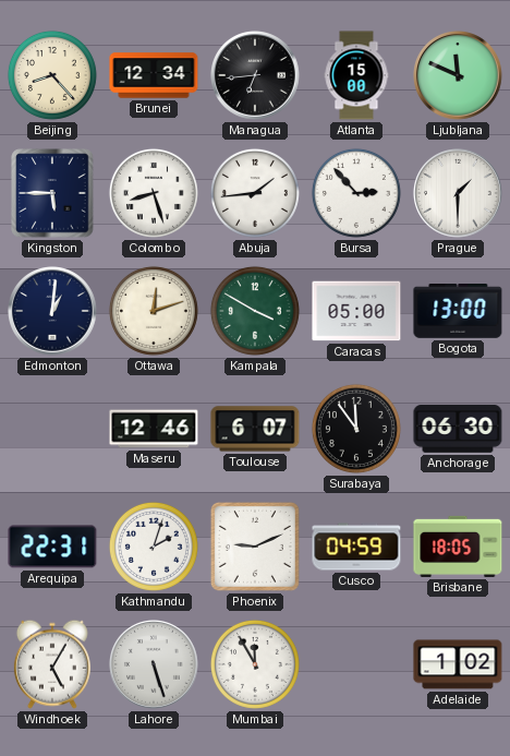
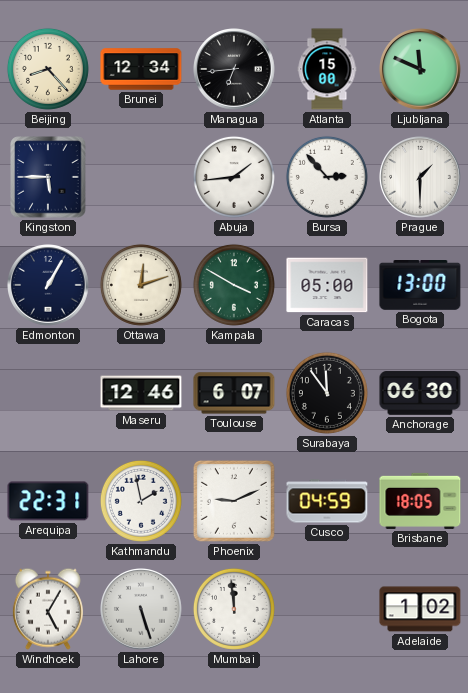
Colombo: 8:27 -> none (154, 193)
Edmonton: 1:01 -> 1:05 (48, 285)
Kathmandu: 2:03 -> 1:58 (141, 501)
Mumbai: 11:55 -> 11:59 (234, 609)
